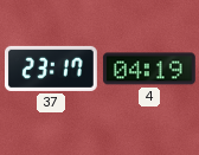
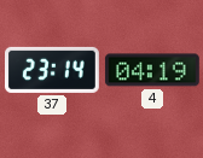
37: 23:17 -> 23:14 (53, 70)
